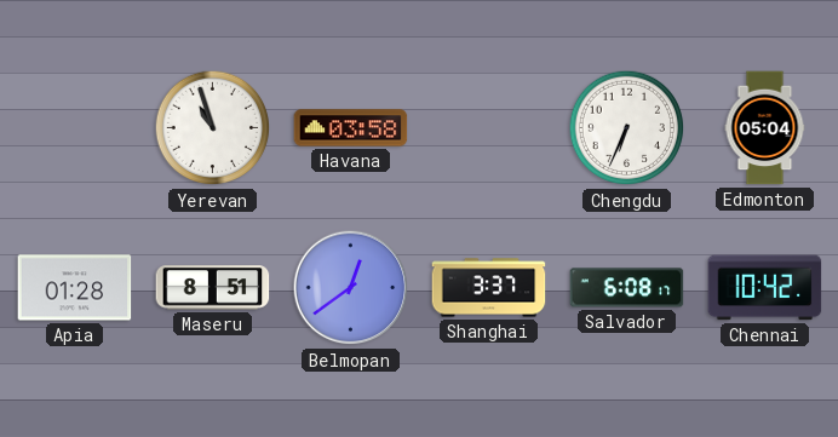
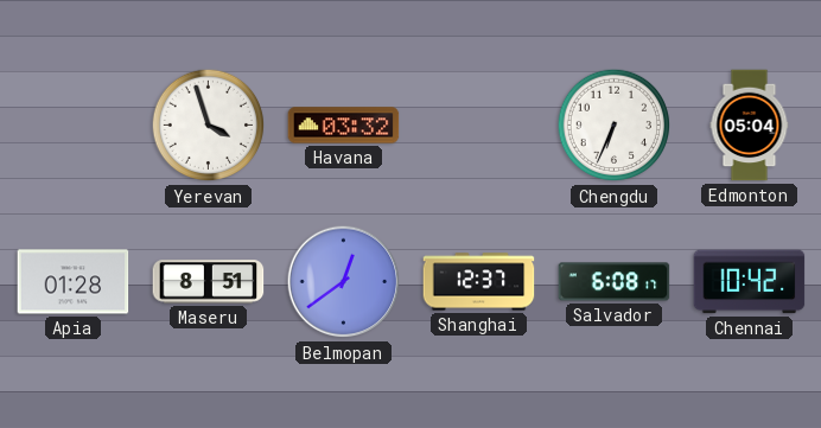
Yerevan: 10:57 -> 3:57 (209, 126)
Havana: 03:58 -> 03:32 (344, 126)
Shanghai: 3:37 -> 12:37 (479, 282)
